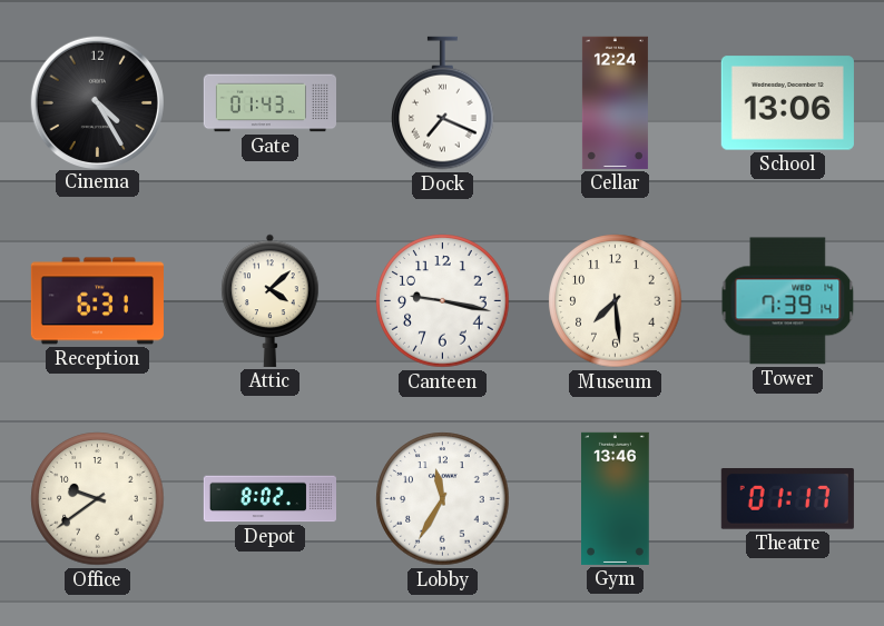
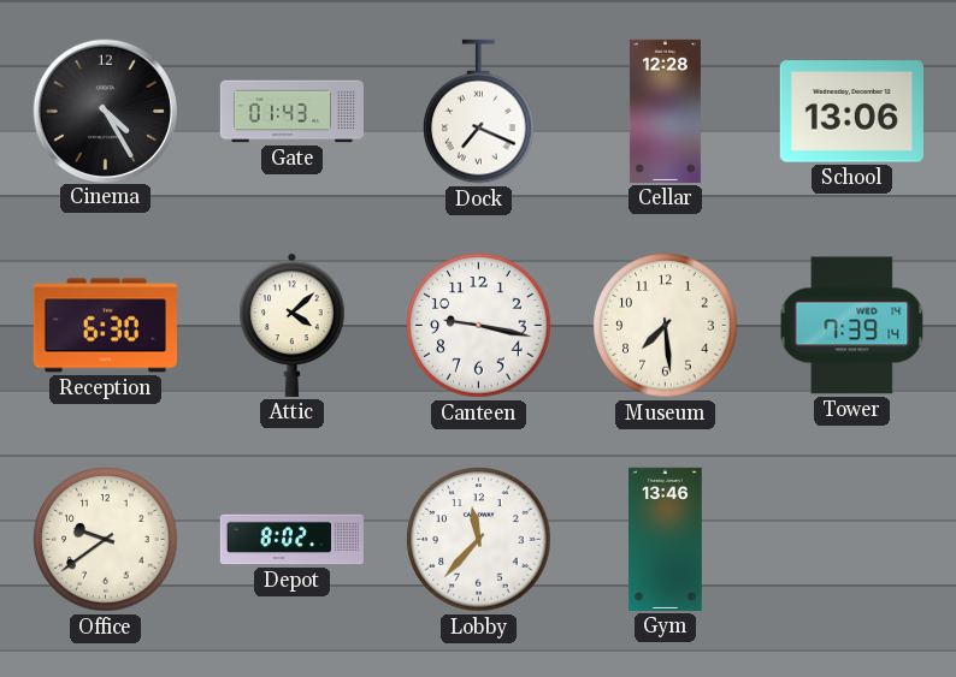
Cellar: 12:24 -> 12:28 (665, 111)
Reception: 6:31 -> 6:30 (105, 326)
Lobby: 11:35 -> 11:37 (479, 540)
Theatre: 01:17 -> none (787, 499)
